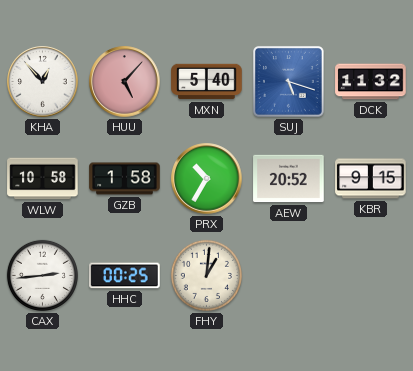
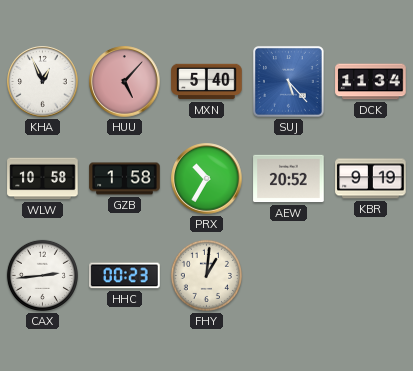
KHA: 12:53 -> 12:56 (43, 82)
SUJ: 5:18 -> 5:23 (288, 81)
DCK: 11:32 -> 11:34 (371, 82)
KBR: 9:15 -> 9:19 (371, 179)
HHC: 00:25 -> 00:23 (125, 276)
